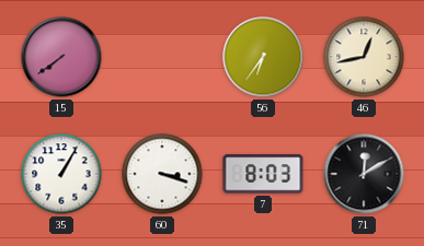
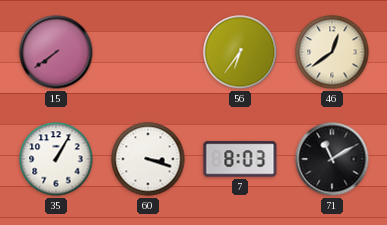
46: 12:43 -> 12:39 (332, 52)
71: 12:10 -> 11:10 (332, 159)
